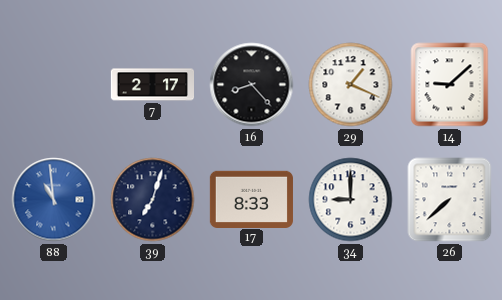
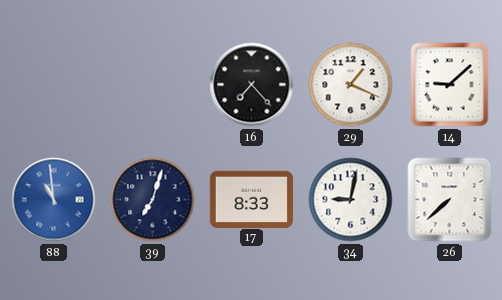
7: 2:17 -> none (152, 85)
16: 8:23 -> 7:23 (252, 85)
34: 9:00 -> 9:02 (351, 200)
